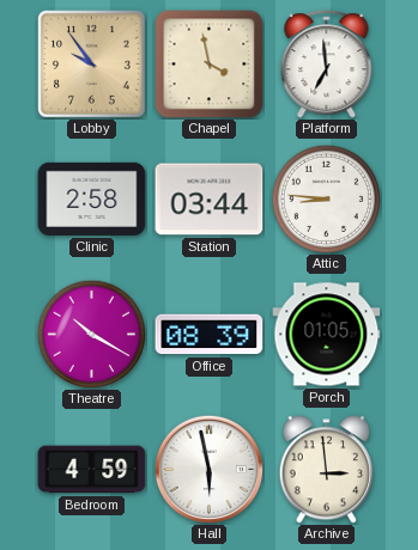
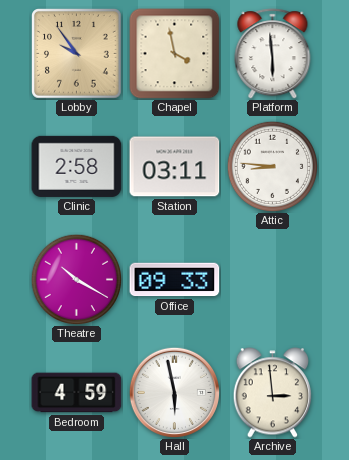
Platform: 6:59 -> 5:59 (273, 54)
Station: 03:44 -> 03:11 (175, 167)
Office: 08:39 -> 09:33 (175, 280)
Porch: 01:05 -> none (327, 335)
